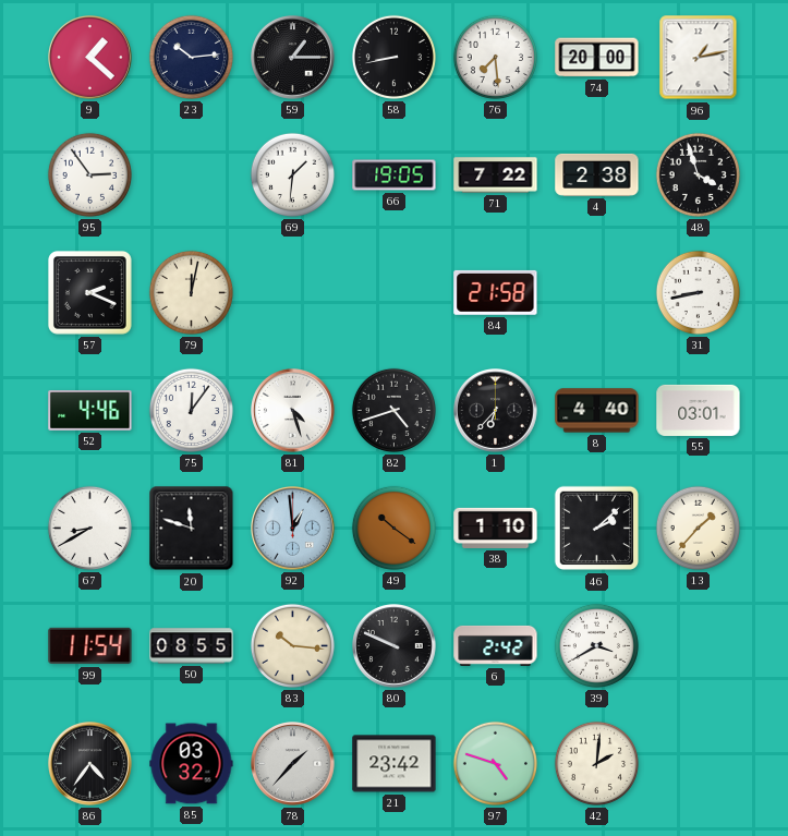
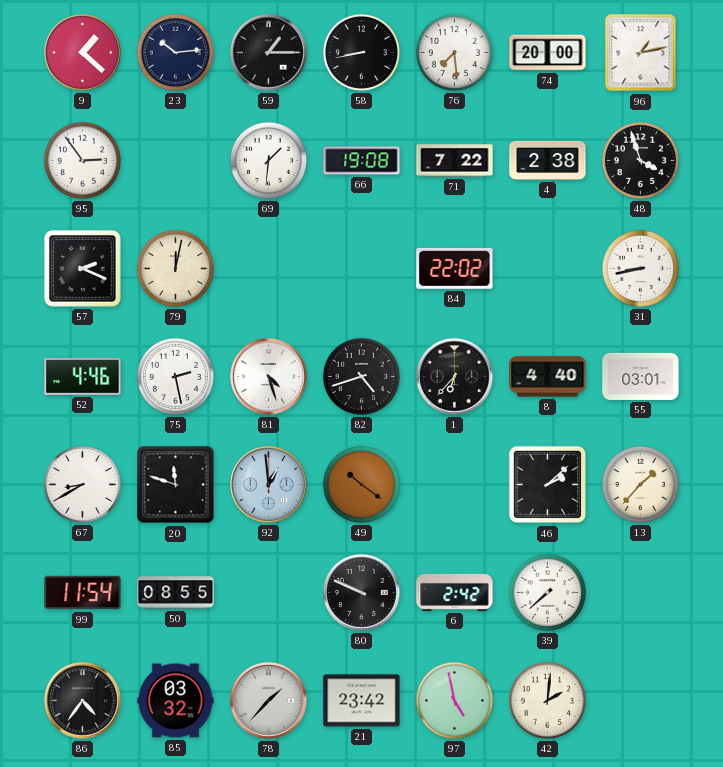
66: 19:05 -> 19:08 (362, 161)
84: 21:58 -> 22:02 (455, 268)
75: 12:06 -> 2:28 (175, 376)
38: 1:10 -> none (496, 528)
83: 10:16 -> none (292, 645)
39: 3:40 -> 7:38 (547, 592)
97: 4:48 -> 4:58 (454, 700)
